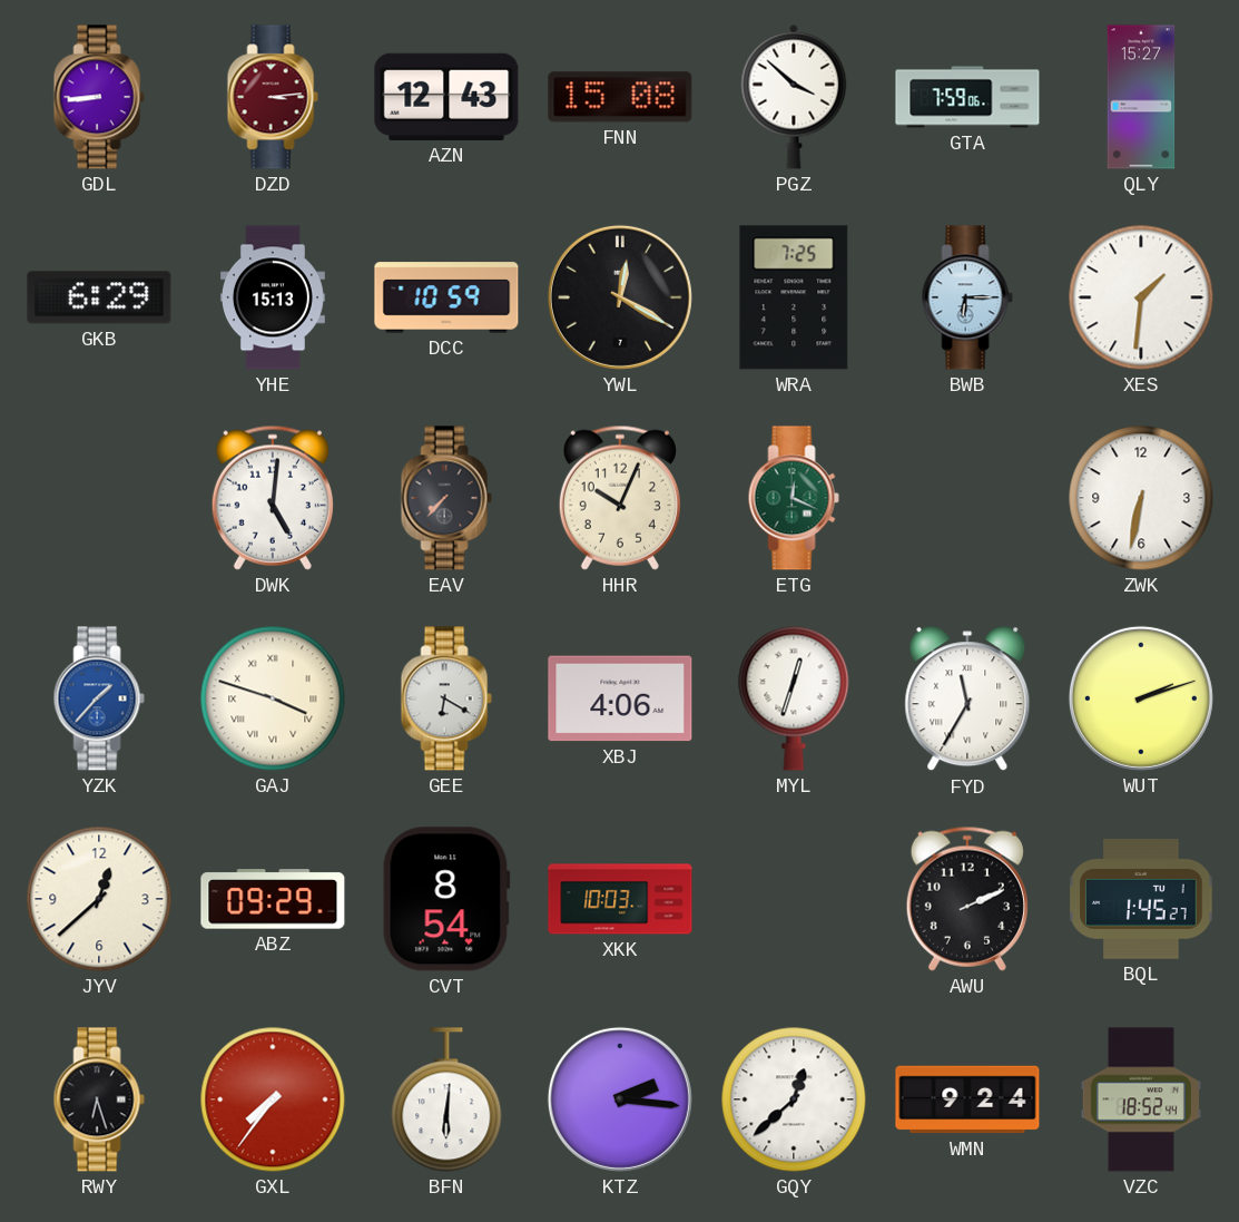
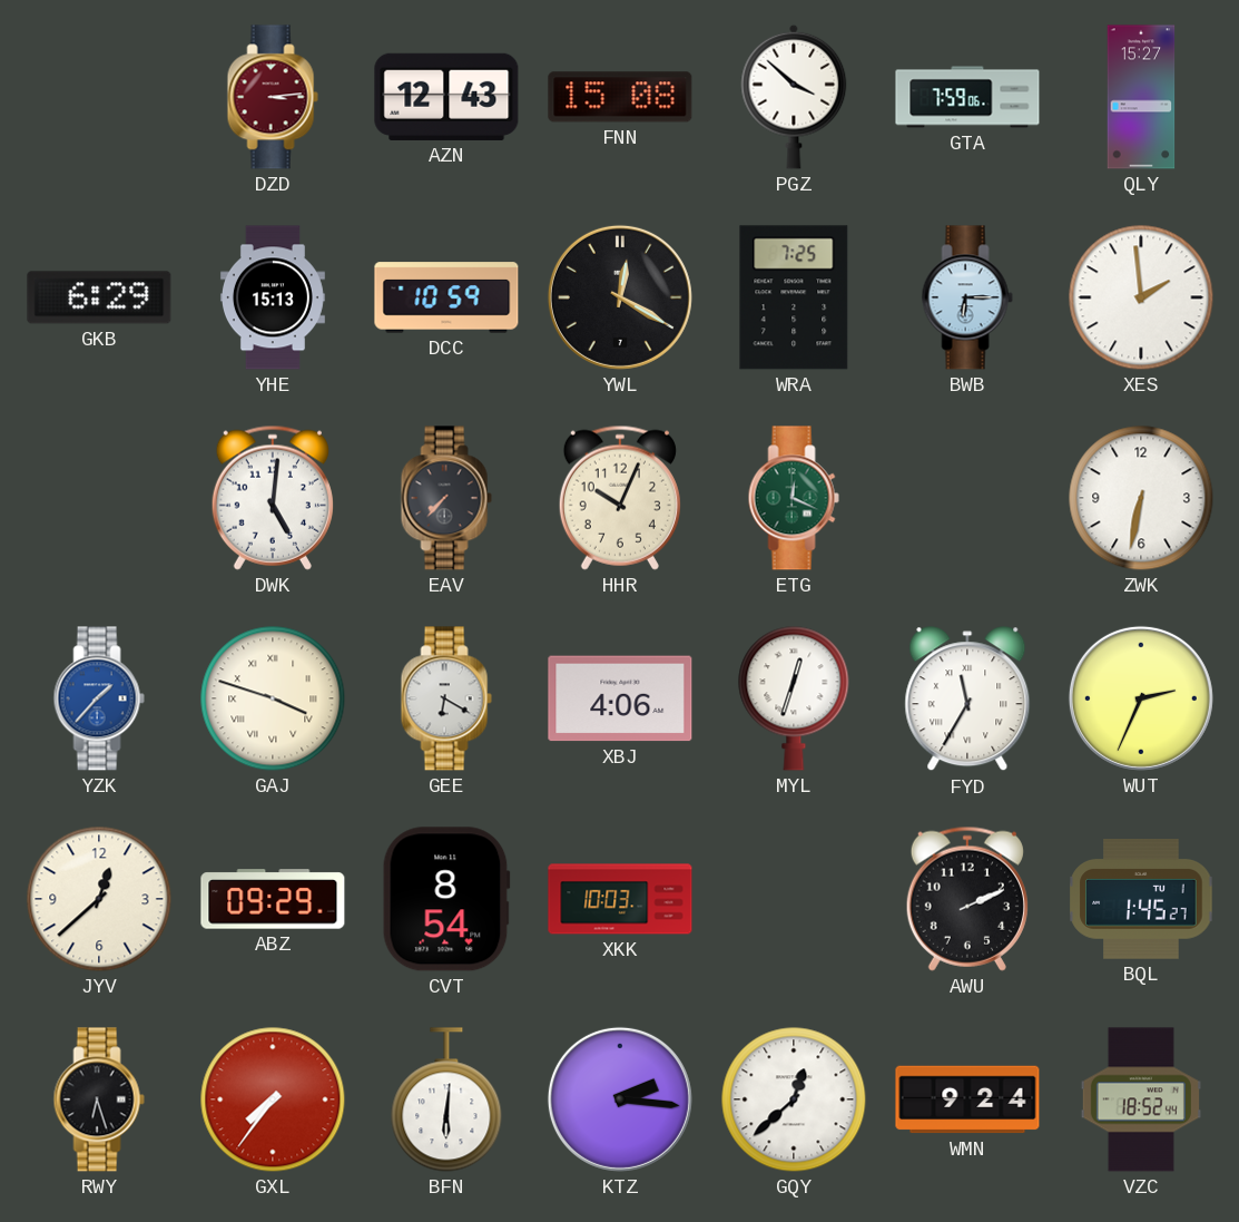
GDL: 8:44 -> none (99, 97)
XES: 1:31 -> 1:59 (1141, 297)
WUT: 2:12 -> 2:34 (1141, 698)
